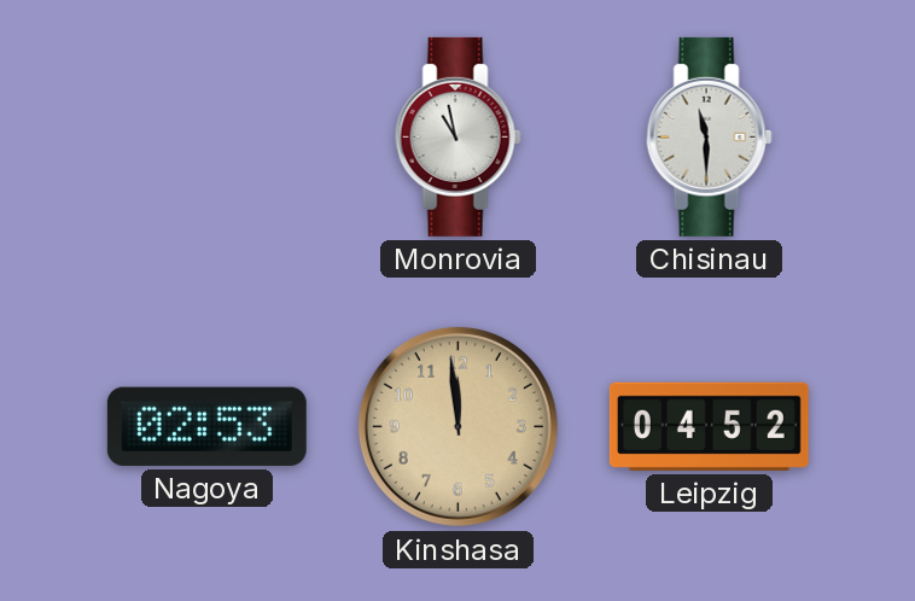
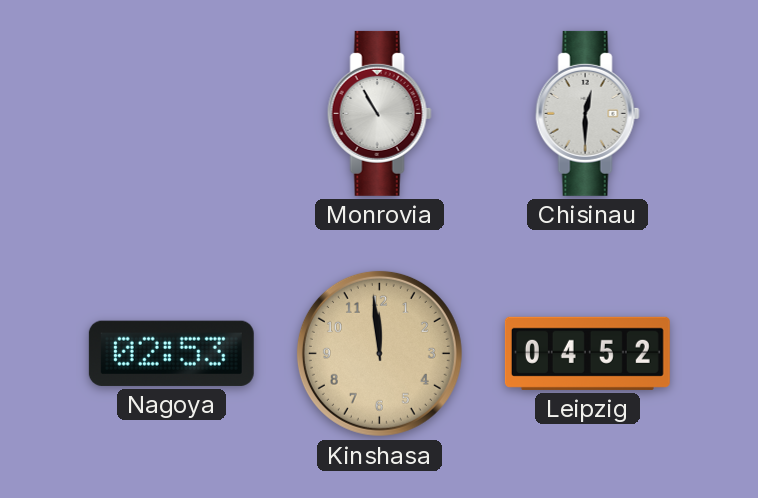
Monrovia: 10:58 -> 10:55 (379, 113)
Chisinau: 11:30 -> 12:30 (587, 113)
